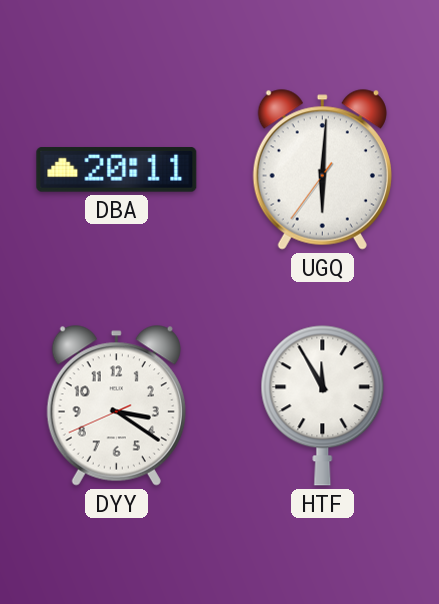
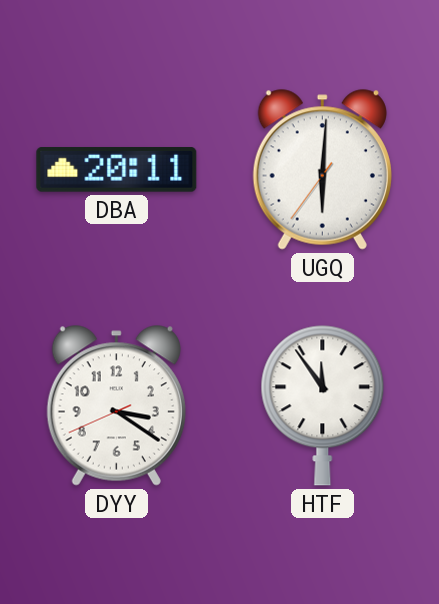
HTF: 11:55 -> 11:54 (323, 405)
